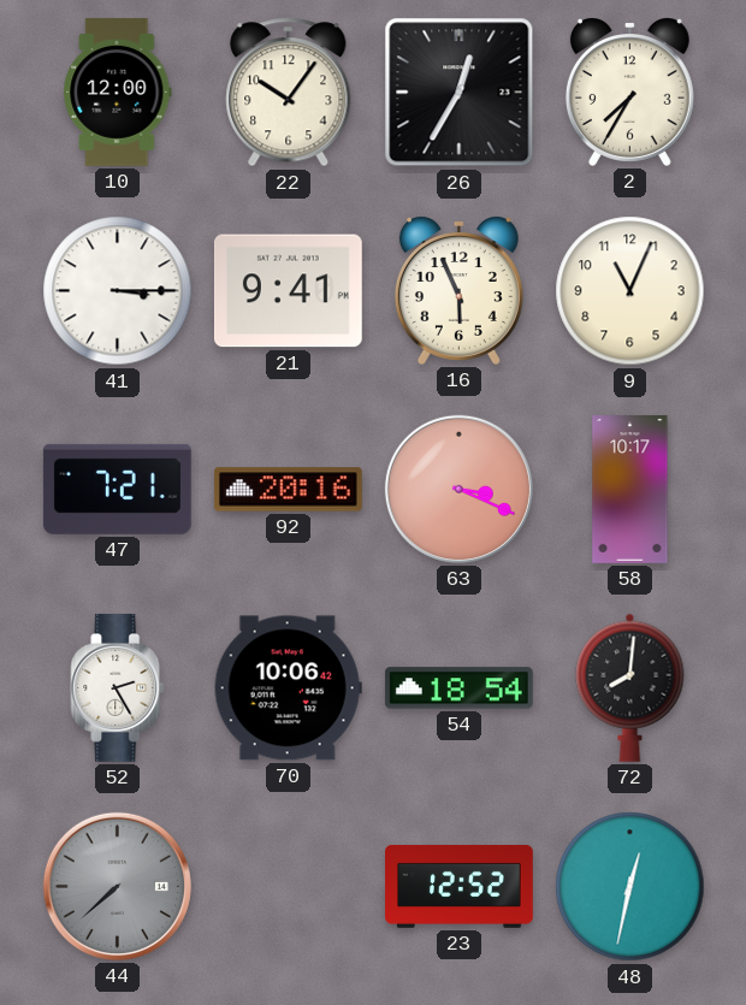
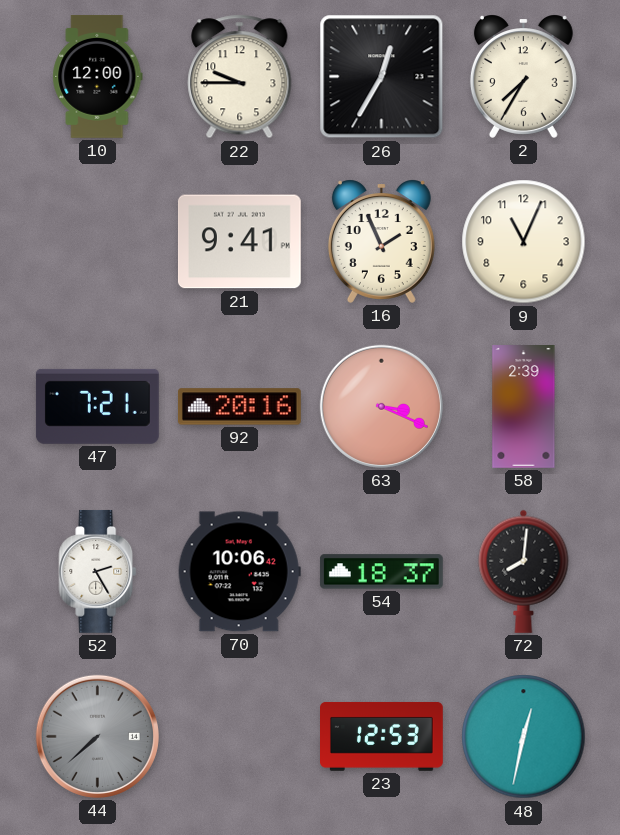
22: 10:06 -> 9:45 (240, 77)
41: 3:15 -> none (118, 291)
16: 5:56 -> 1:56 (381, 241)
58: 10:17 -> 2:39 (524, 407)
54: 18:54 -> 18:37 (381, 572)
23: 12:52 -> 12:53 (382, 736)
